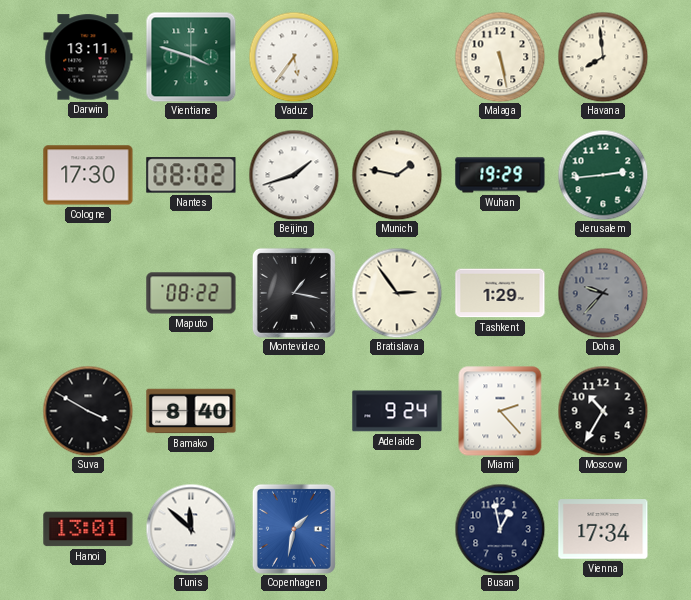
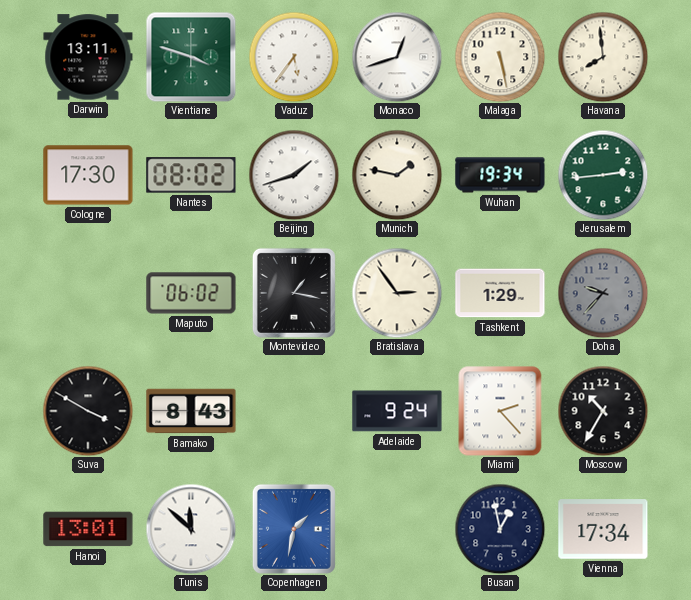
Monaco: none -> 12:42 (397, 57)
Wuhan: 19:29 -> 19:34 (500, 175)
Maputo: 08:22 -> 06:02 (191, 293)
Bamako: 8:40 -> 8:43 (191, 411)
